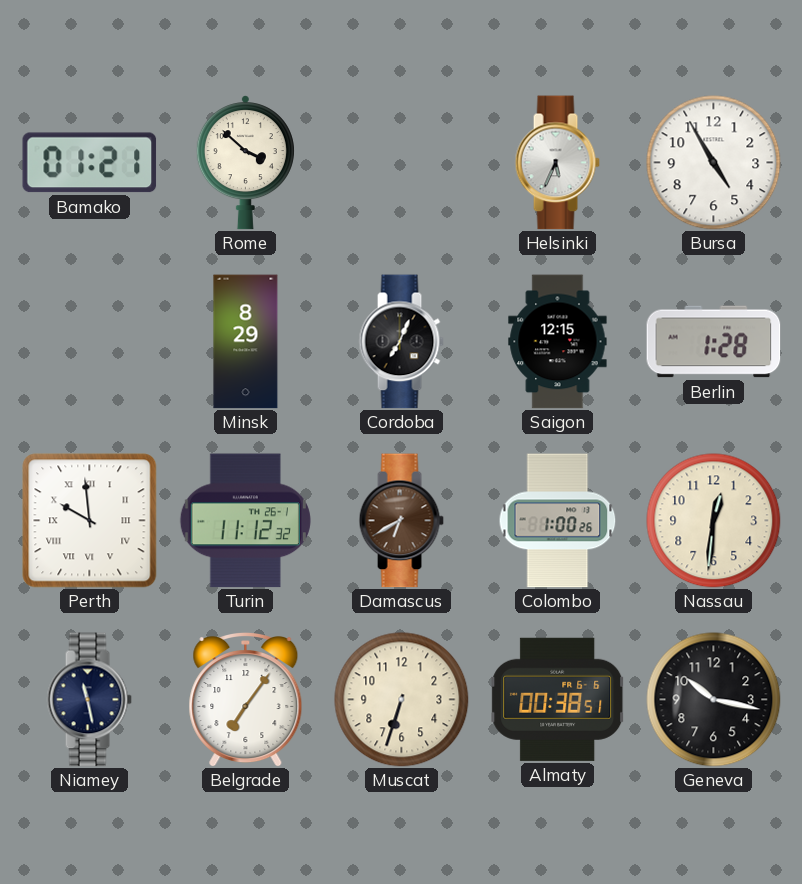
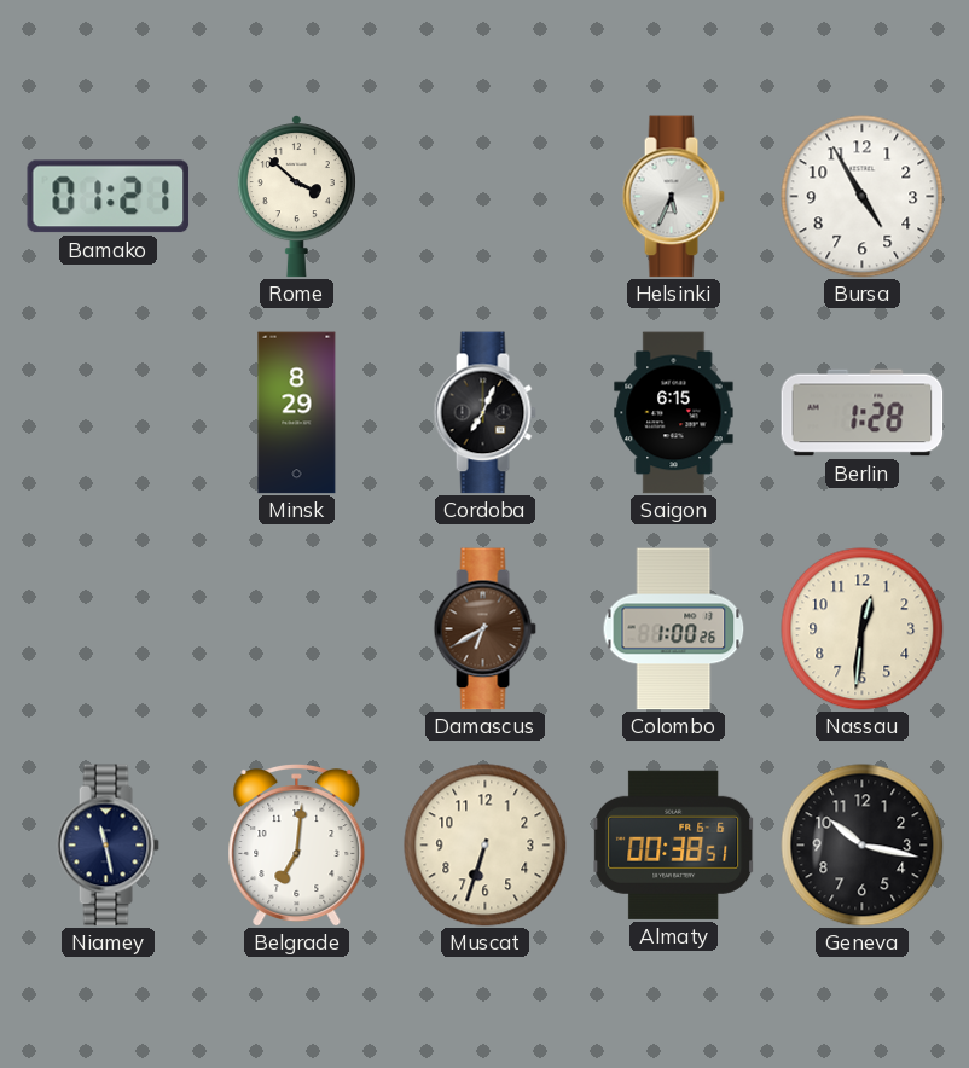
Saigon: 12:15 -> 6:15 (674, 413)
Perth: 9:59 -> none (90, 521)
Turin: 11:12 -> none (245, 521)
Belgrade: 7:06 -> 7:01 (297, 846)
